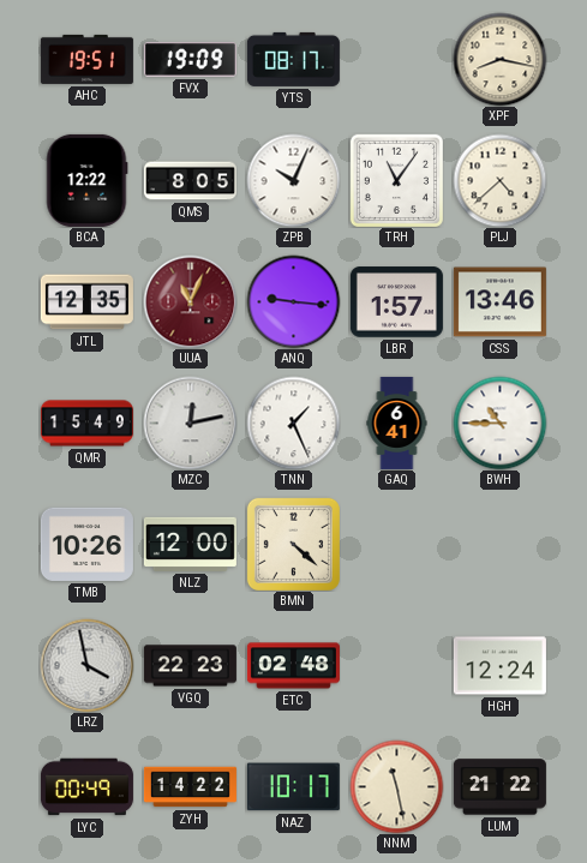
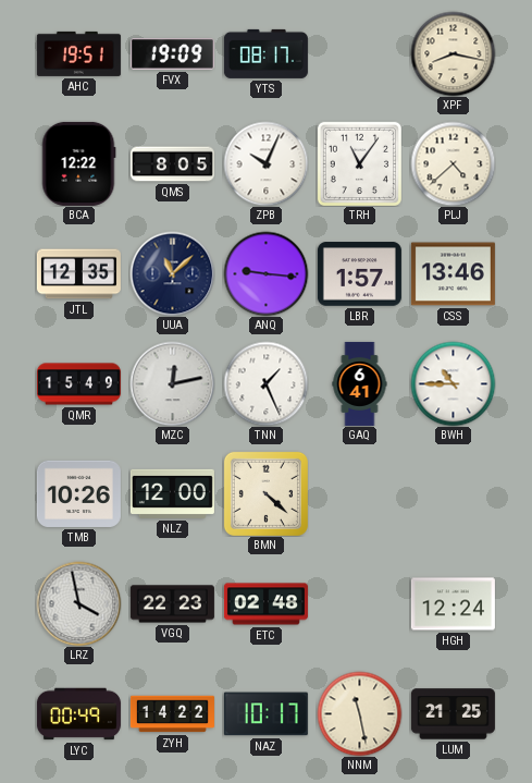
UUA: 11:04 -> 11:08 (172, 273)
UUA dial: burgundy -> navy (172, 273)
LUM: 21:22 -> 21:25 (453, 714)
